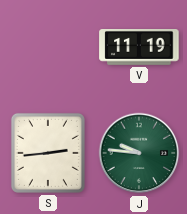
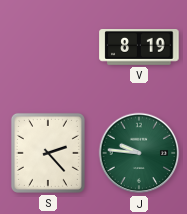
V: 11:19 -> 8:19 (139, 48)
S: 2:44 -> 2:23 (48, 153)
